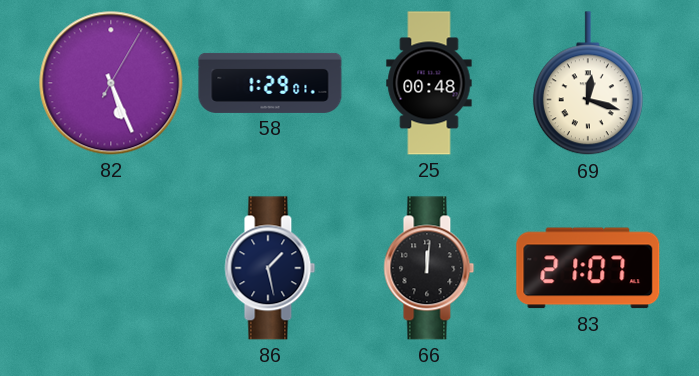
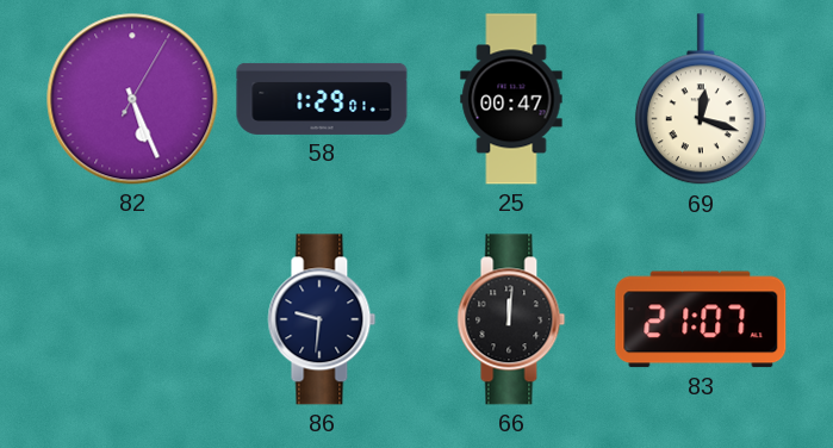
25: 00:48 -> 00:47 (511, 99)
86: 1:28 -> 9:31 (322, 319)
